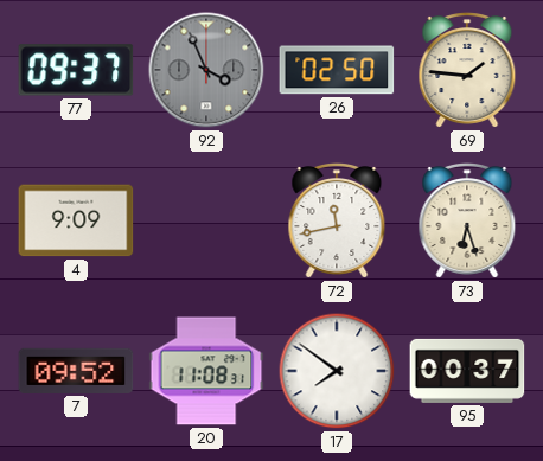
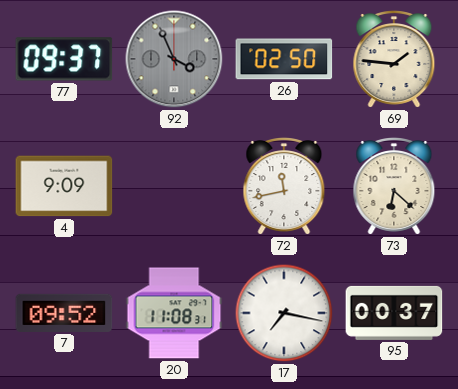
73: 6:27 -> 6:22 (394, 187)
17: 7:51 -> 7:17 (284, 313)
